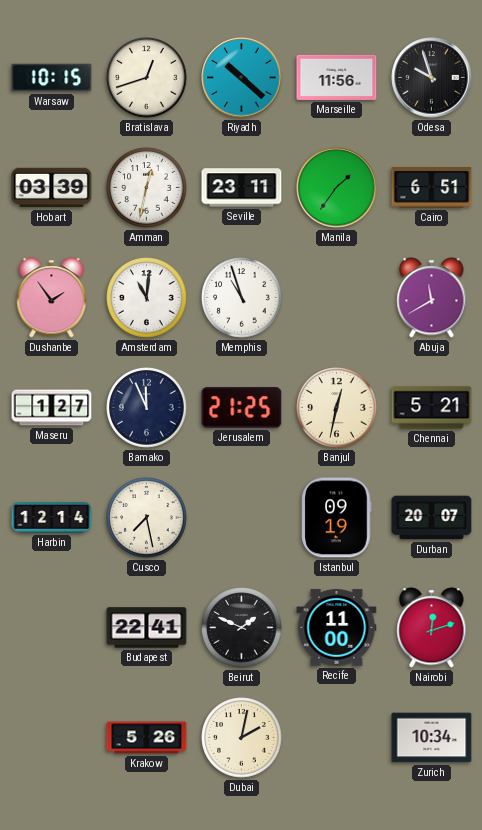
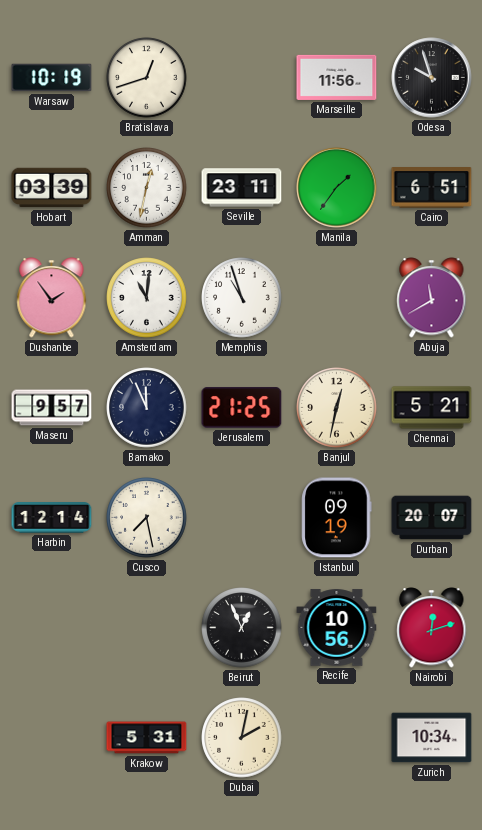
Warsaw: 10:15 -> 10:19 (52, 78)
Riyadh: 10:22 -> none (242, 78)
Maseru: 1:27 -> 9:57 (52, 408)
Budapest: 22:41 -> none (147, 628)
Beirut: 1:49 -> 12:56 (242, 628)
Recife: 11:00 -> 10:56 (337, 628)
Krakow: 5:26 -> 5:31 (147, 738)
